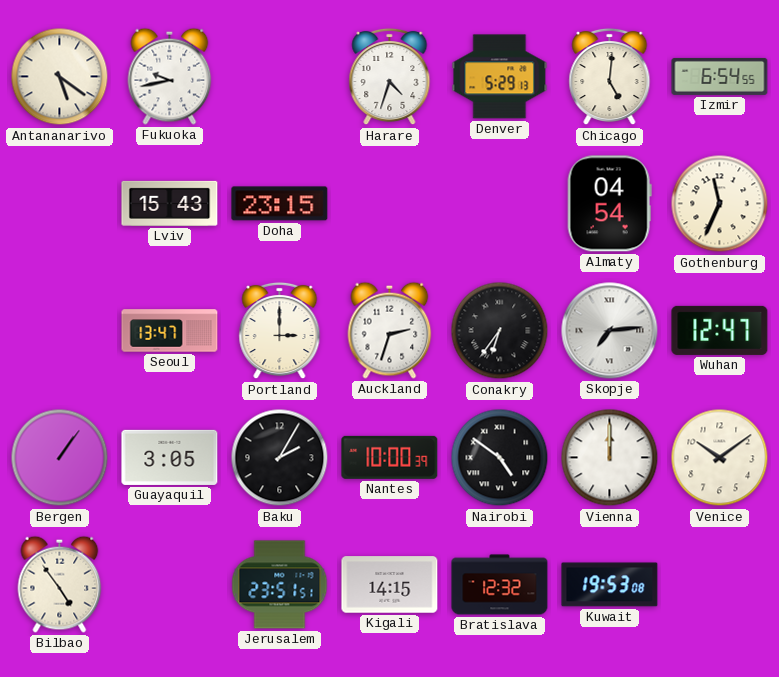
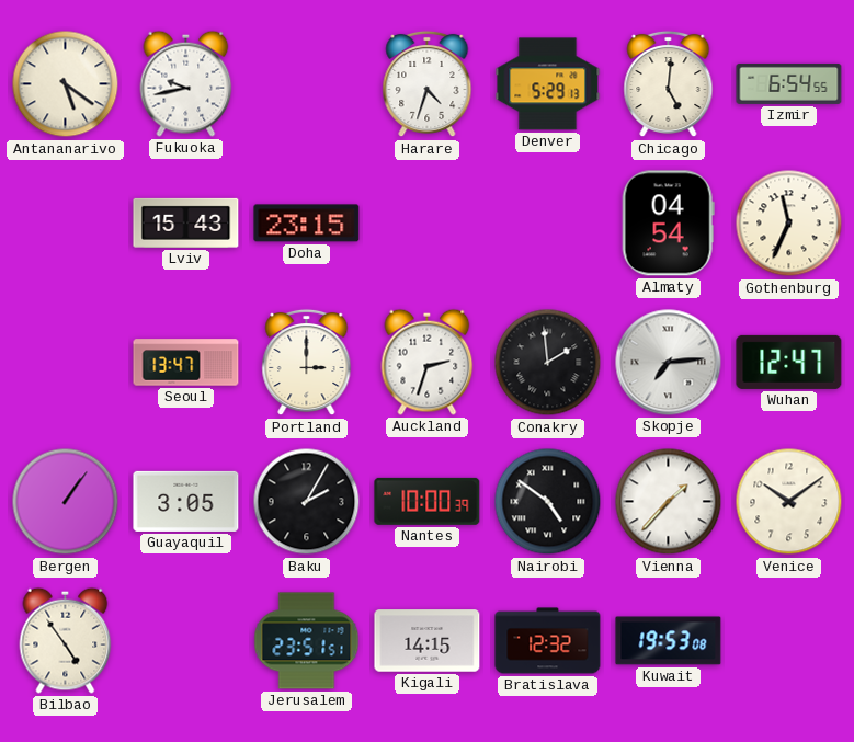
Conakry: 6:36 -> 1:59 (548, 363)
Vienna: 12:00 -> 1:37 (669, 502)
